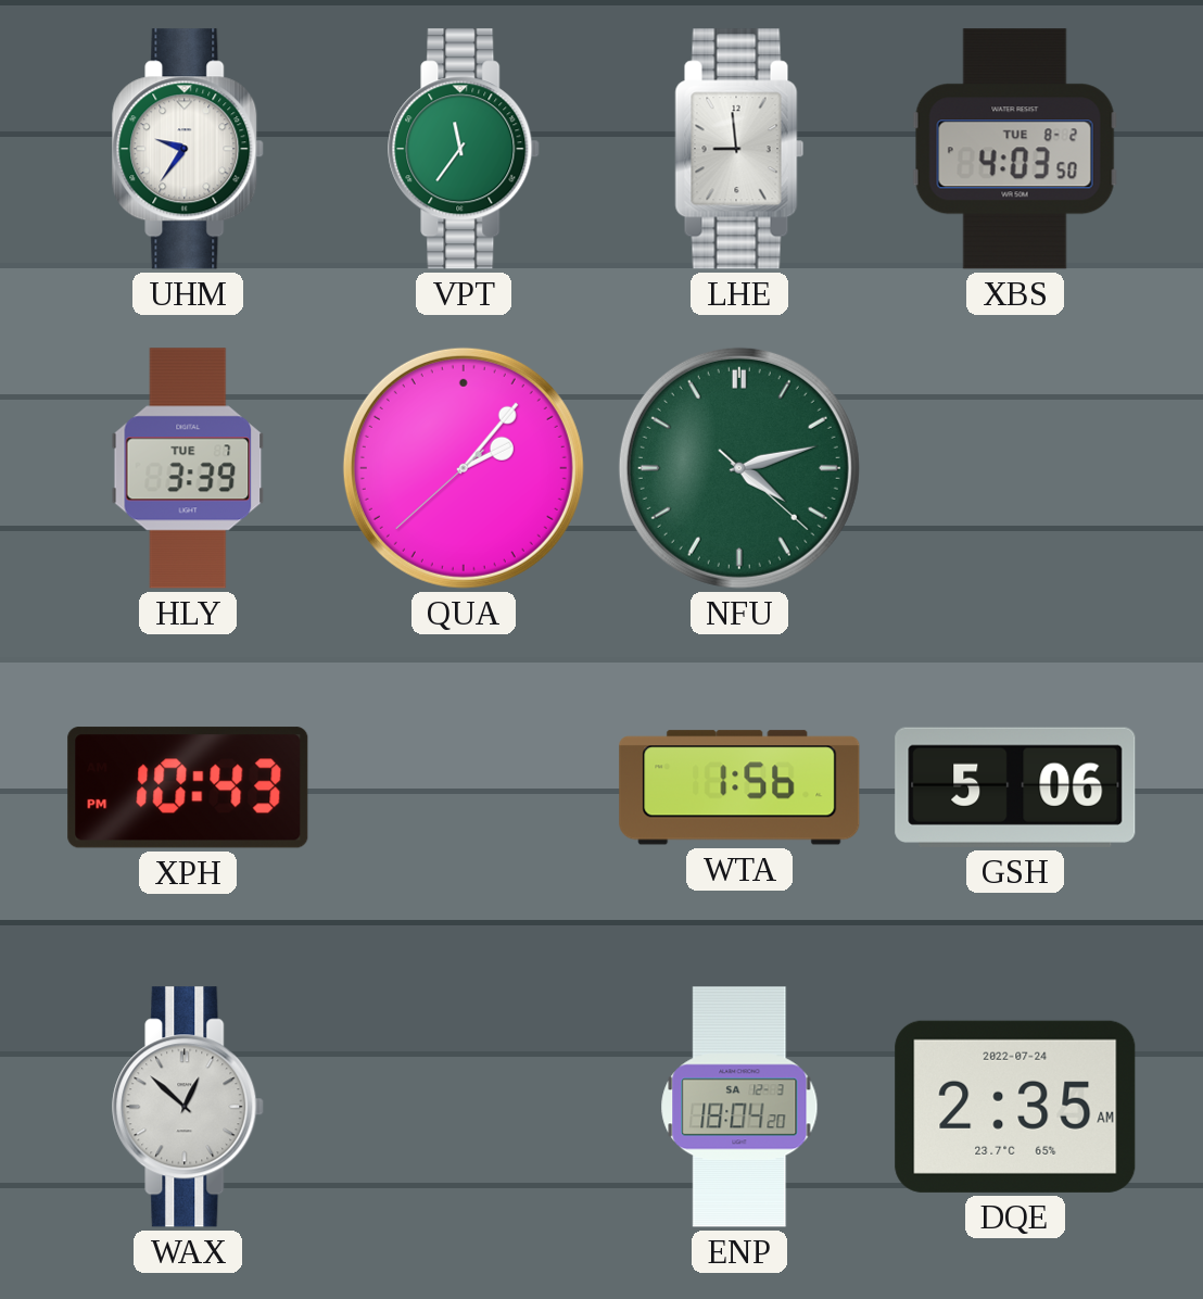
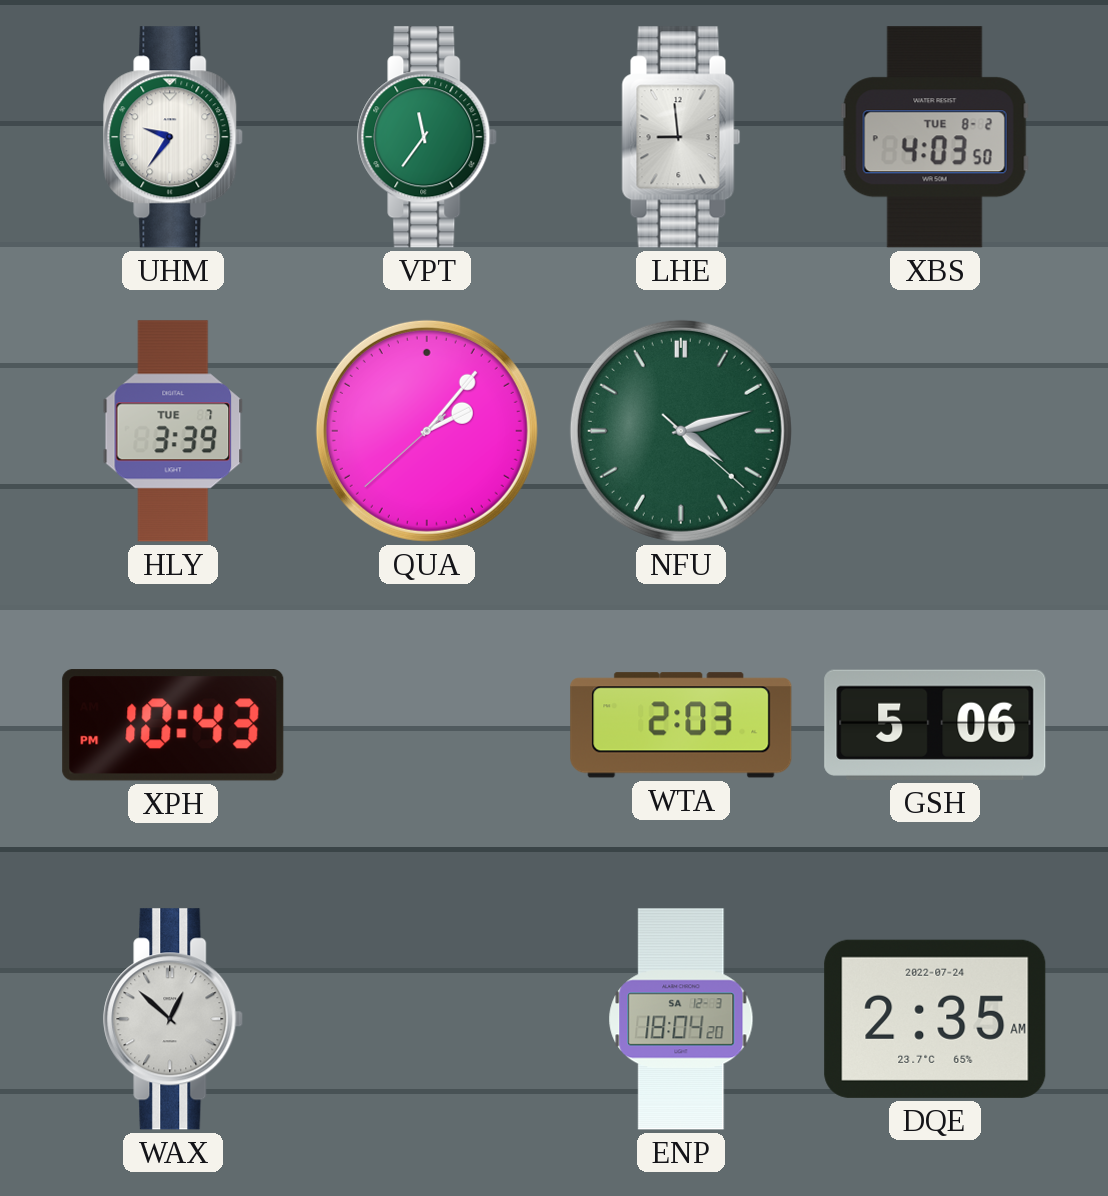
WTA: 1:56 -> 2:03 (681, 725)
